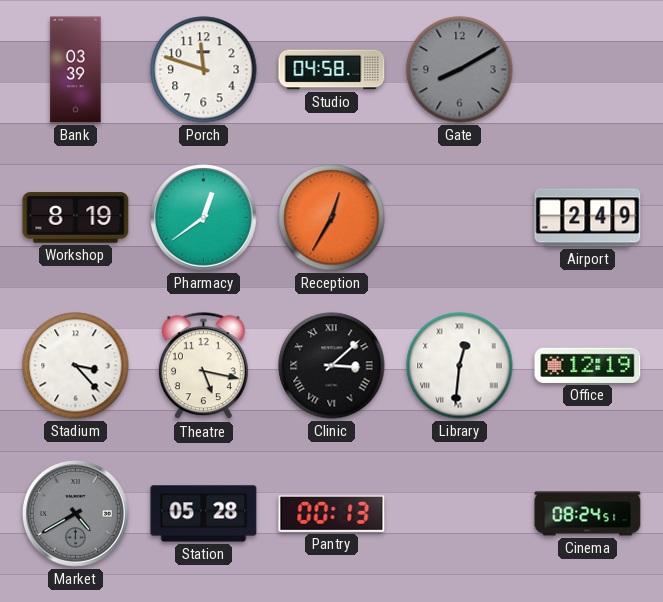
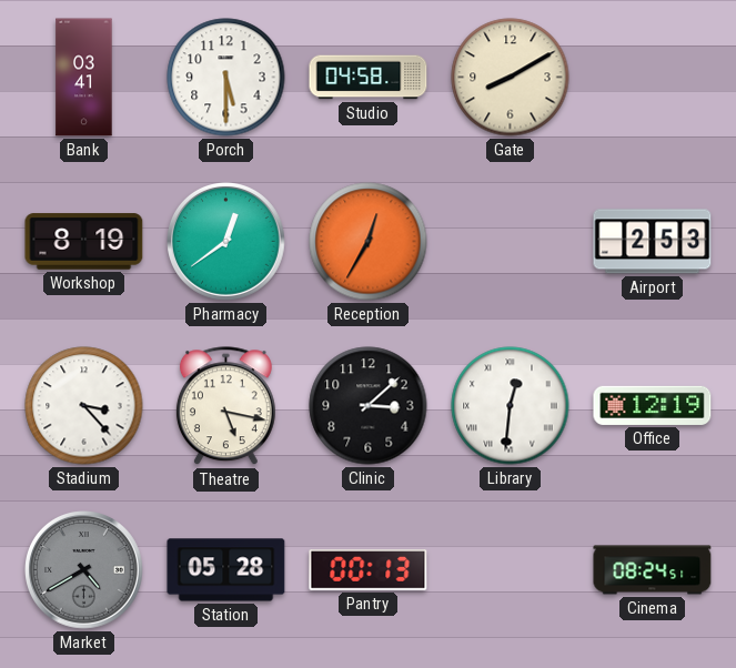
Bank: 03:39 -> 03:41 (84, 78)
Porch: 11:48 -> 5:30 (226, 78)
Gate dial: grey -> cream (511, 78)
Airport: 2:49 -> 2:53 (653, 242)
Clinic numerals: Roman -> Arabic (369, 406)
